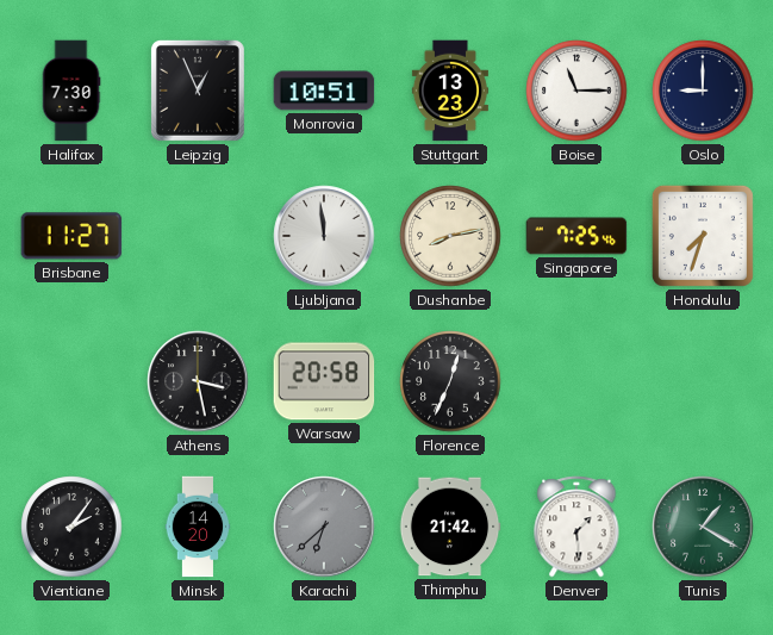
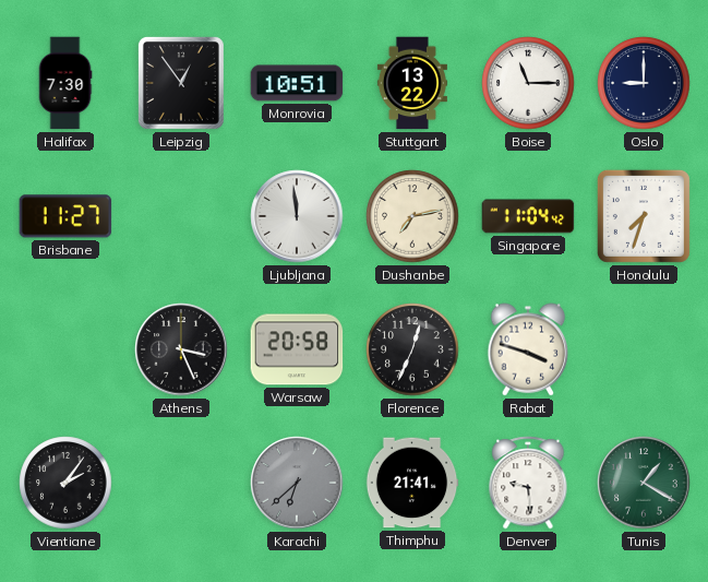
Leipzig: 12:56 -> 12:54 (181, 83)
Stuttgart: 13:23 -> 13:22 (412, 83)
Dushanbe: 8:13 -> 7:13 (412, 216)
Singapore: 7:25 -> 11:04 (528, 216)
Athens: 3:28 -> 3:26 (181, 349)
Rabat: none -> 3:48 (528, 349)
Minsk: 14:20 -> none (198, 527)
Thimphu: 21:42 -> 21:41 (412, 483)
Denver: 1:29 -> 9:29 (528, 483)
